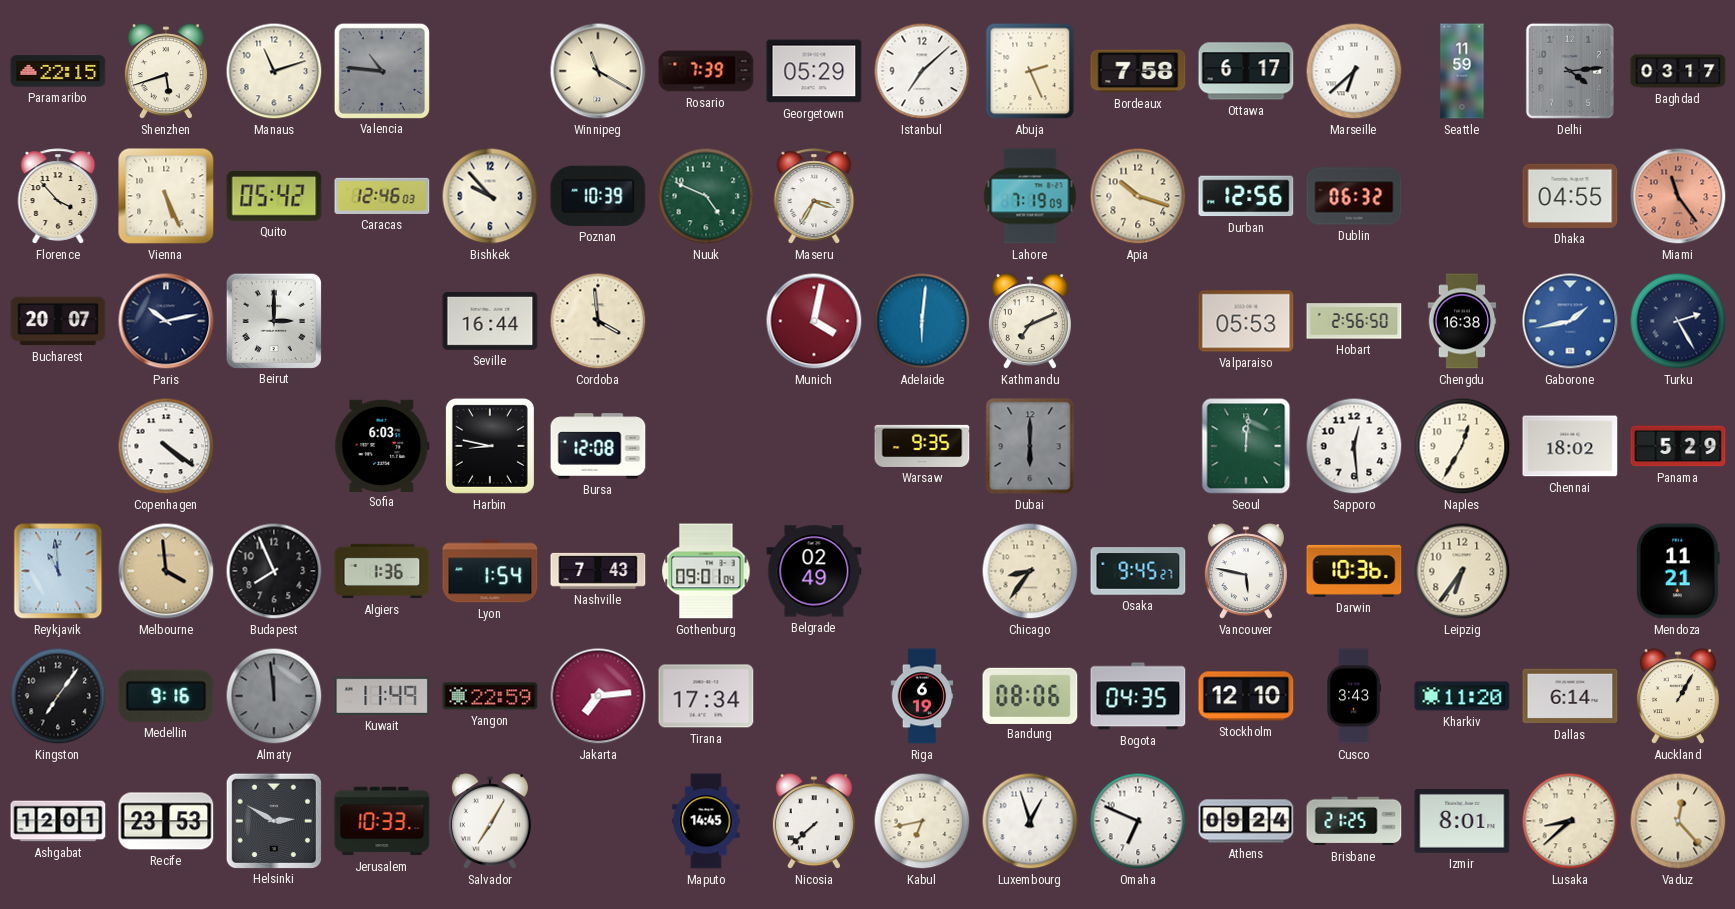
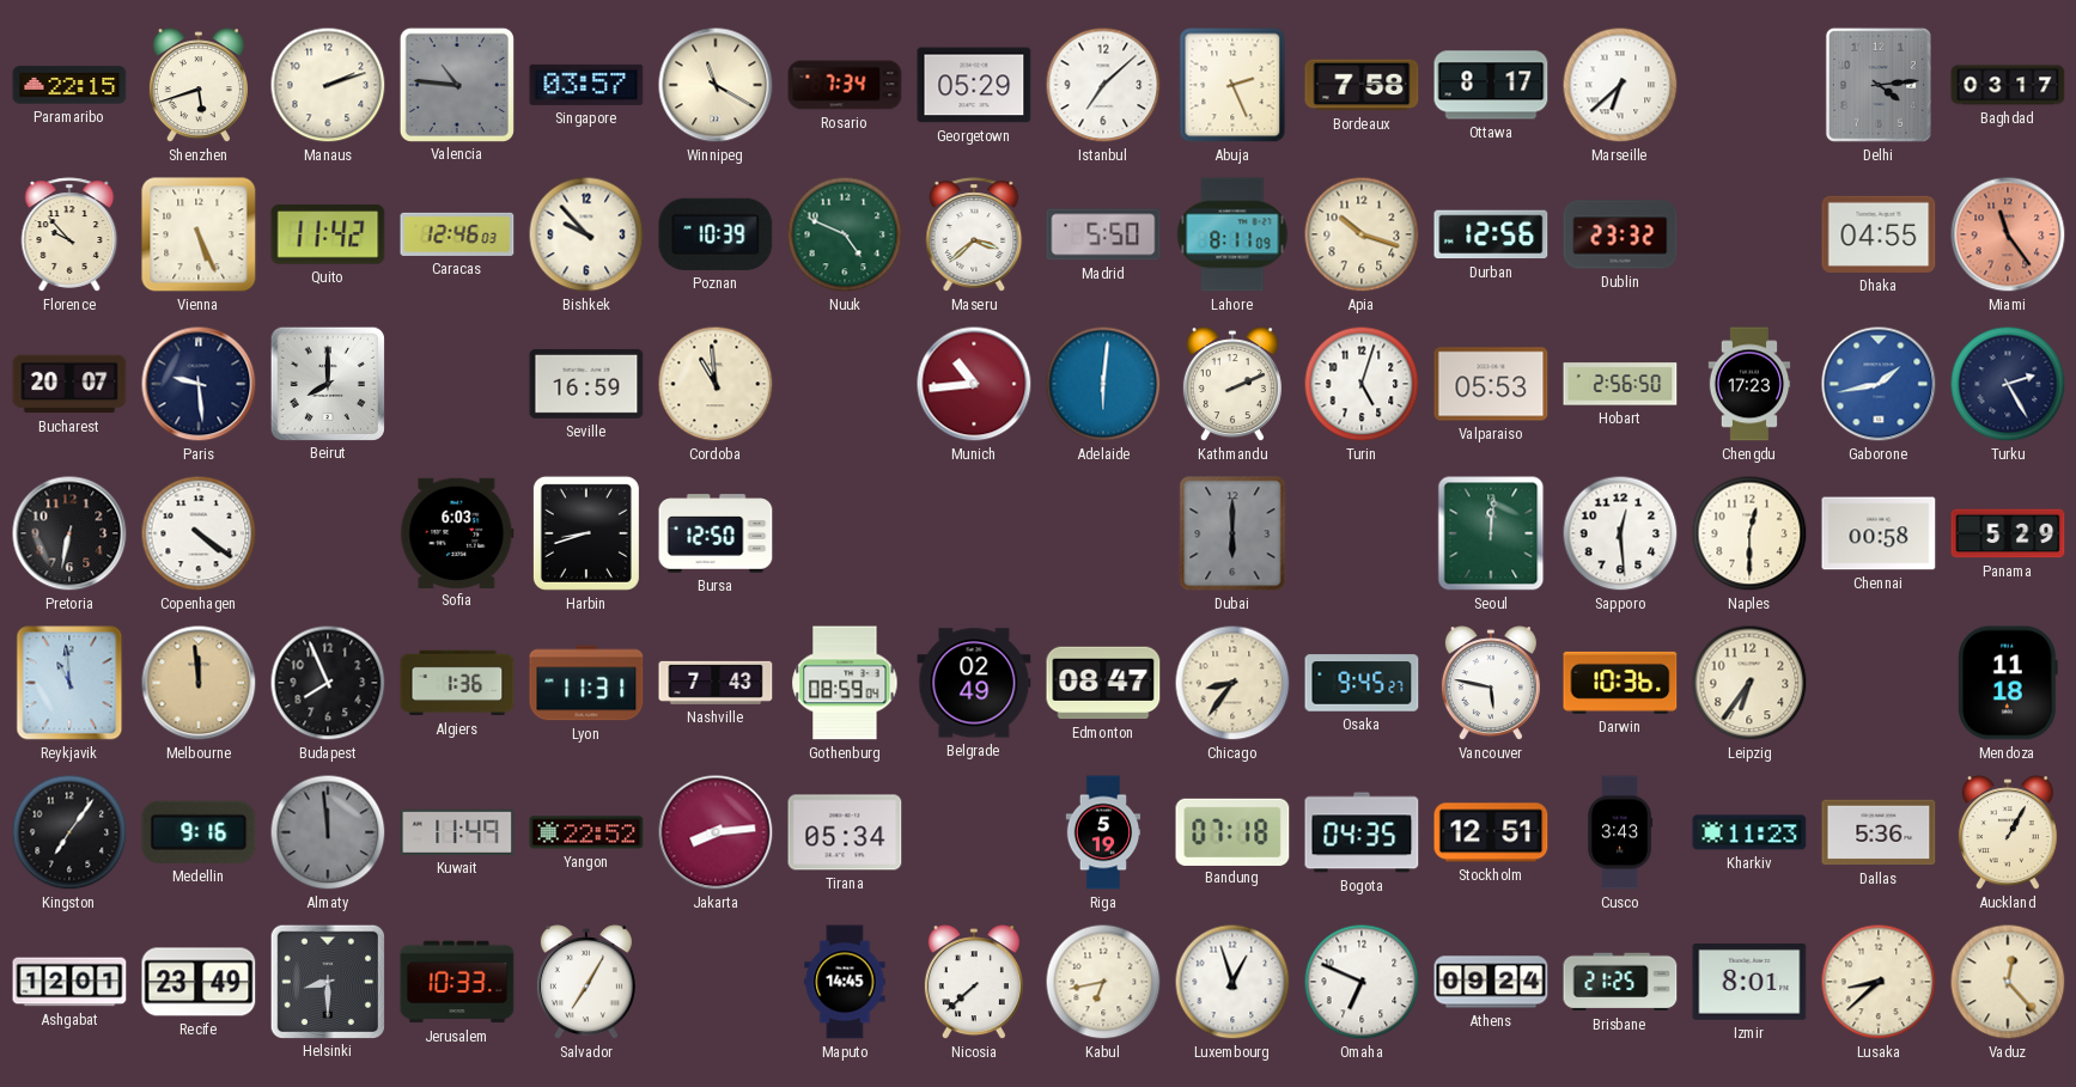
Manaus: 11:12 -> 2:12 (328, 85)
Singapore: none -> 03:57 (586, 85)
Rosario: 7:39 -> 7:34 (845, 85)
Ottawa: 6:17 -> 8:17 (1491, 85)
Seattle: 11:59 -> none (1462, 71)
Florence: 3:53 -> 9:53 (69, 234)
Quito: 05:42 -> 11:42 (328, 234)
Maseru: 3:35 -> 3:38 (974, 234)
Madrid: none -> 5:50 (1103, 234)
Lahore: 7:19 -> 8:11 (1232, 234)
Dublin: 06:32 -> 23:32 (1620, 234)
Paris: 10:13 -> 9:29 (199, 384)
Beirut: 3:00 -> 8:00 (327, 383)
Seville: 16:44 -> 16:59 (586, 384)
Cordoba: 3:59 -> 10:59 (716, 384)
Munich: 4:02 -> 10:44 (974, 384)
Kathmandu: 7:11 -> 2:11 (1232, 385)
Turin: none -> 5:03 (1362, 384)
Chengdu: 16:38 -> 17:23 (1749, 384)
Pretoria: none -> 6:32 (69, 533)
Harbin: 8:47 -> 8:42 (586, 533)
Bursa: 12:08 -> 12:50 (716, 533)
Warsaw: 9:35 -> none (922, 446)
Naples: 12:35 -> 12:30 (1749, 533)
Chennai: 18:02 -> 00:58 (1879, 533)
Melbourne: 3:59 -> 11:59 (199, 683)
Lyon: 1:54 -> 11:31 (586, 683)
Gothenburg: 09:01 -> 08:59 (845, 683)
Edmonton: none -> 08:47 (1103, 683)
Mendoza: 11:21 -> 11:18 (2009, 683)
Yangon: 22:59 -> 22:52 (586, 832)
Jakarta: 7:14 -> 8:14 (716, 832)
Tirana: 17:34 -> 05:34 (845, 832)
Riga: 6:19 -> 5:19 (1103, 832)
Bandung: 08:06 -> 07:18 (1232, 831)
Stockholm: 12:10 -> 12:51 (1491, 832)
Kharkiv: 11:20 -> 11:23 (1749, 832)
Dallas: 6:14 -> 5:36 (1879, 832)
Recife: 23:53 -> 23:49 (199, 982)
Helsinki: 2:50 -> 8:30 (327, 981)
